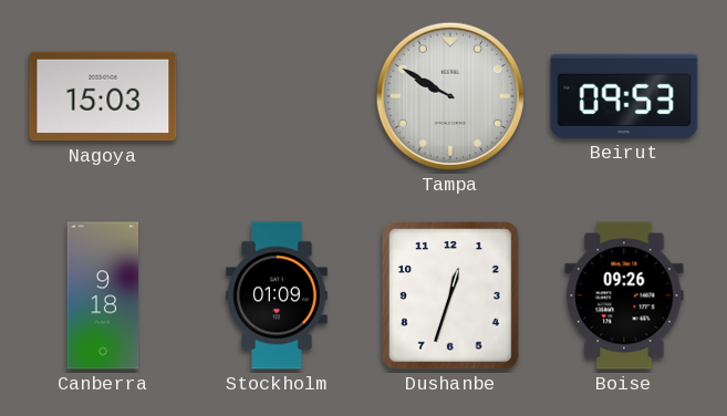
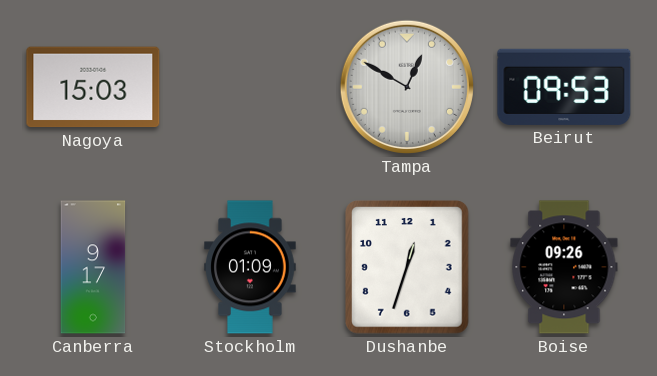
Tampa: 9:50 -> 12:50 (407, 87)
Canberra: 9:18 -> 9:17 (93, 267)
